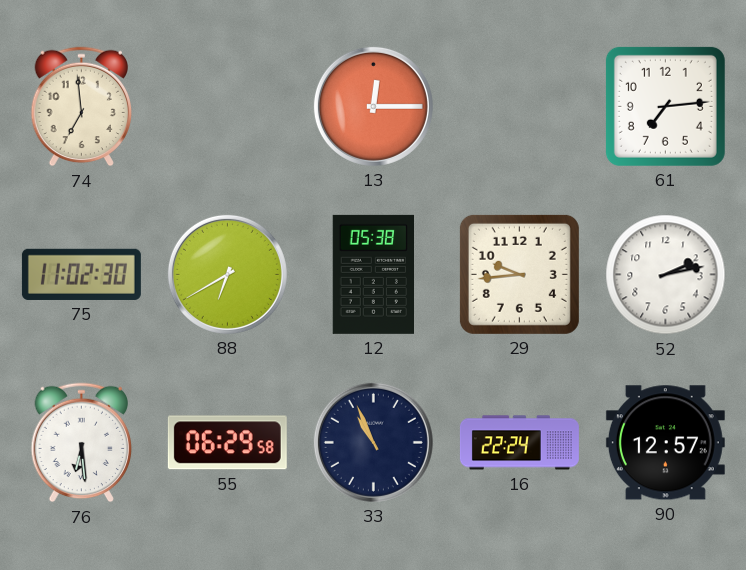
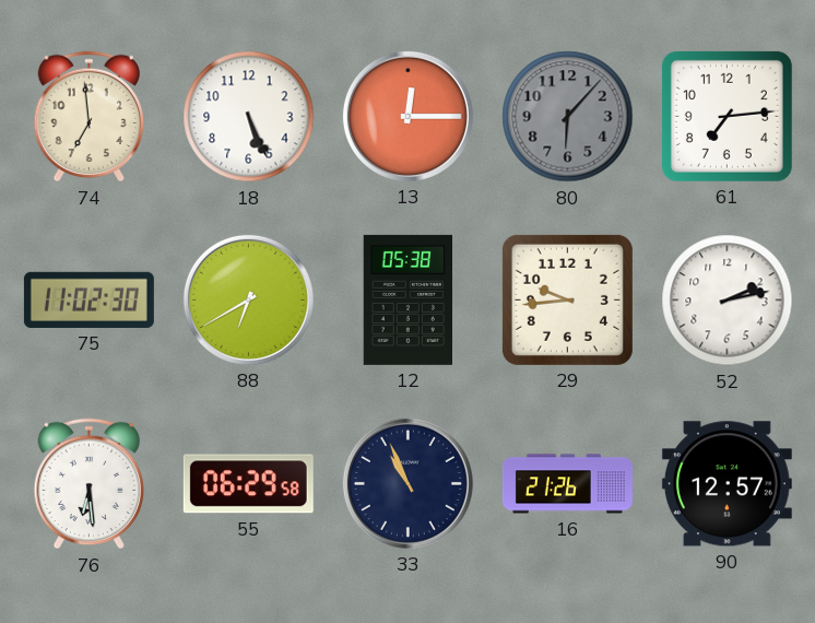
18: none -> 5:26 (249, 117)
80: none -> 6:07 (568, 117)
16: 22:24 -> 21:26 (567, 484)
